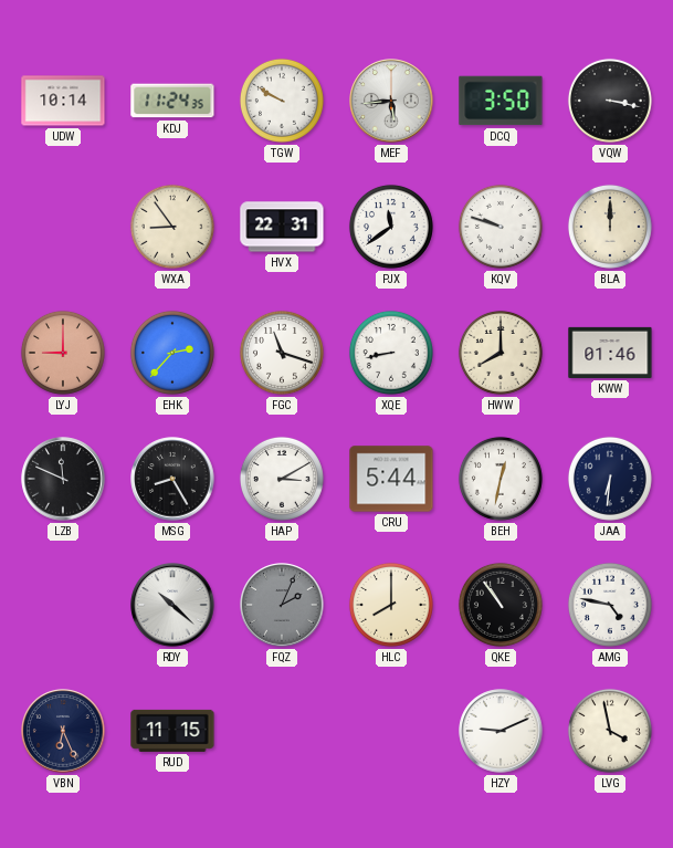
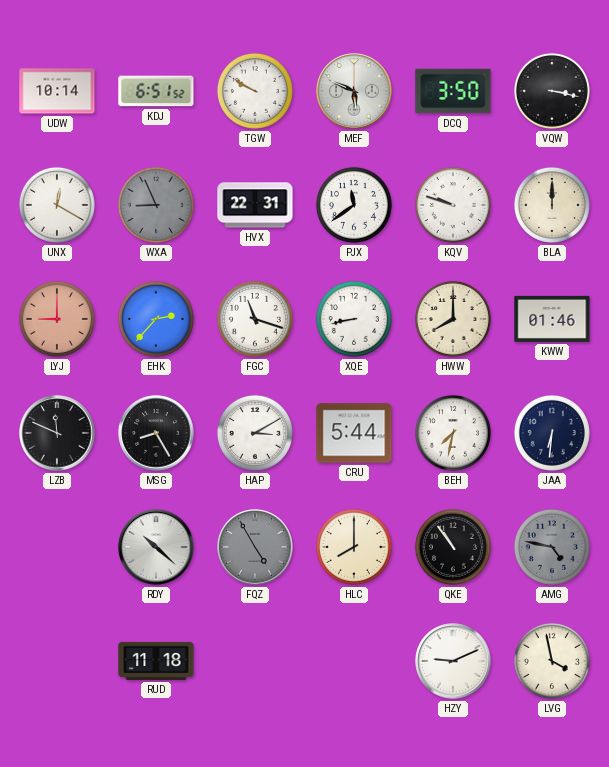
KDJ: 11:24 -> 6:51 (156, 91)
MEF: 5:44 -> 5:49 (354, 91)
UNX: none -> 12:20 (57, 205)
WXA: 8:54 -> 8:56 (156, 205)
WXA dial: cream -> grey (156, 205)
BEH: 12:32 -> 7:32 (453, 433)
FQZ: 2:04 -> 4:55 (255, 547)
AMG dial: white -> grey (552, 547)
VBN: 6:26 -> none (63, 731)
RUD: 11:15 -> 11:18 (156, 661)
